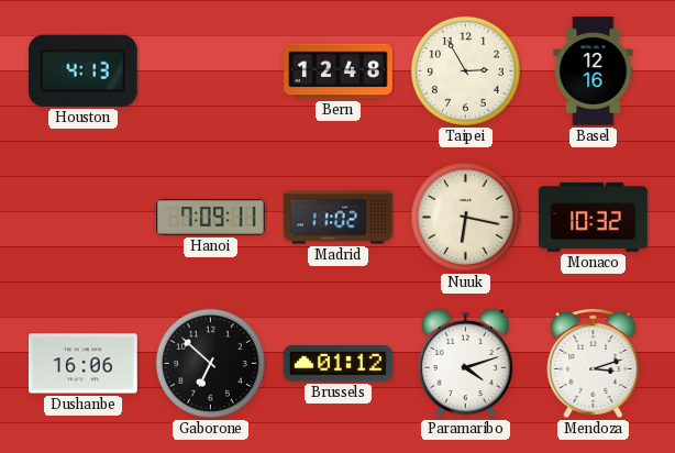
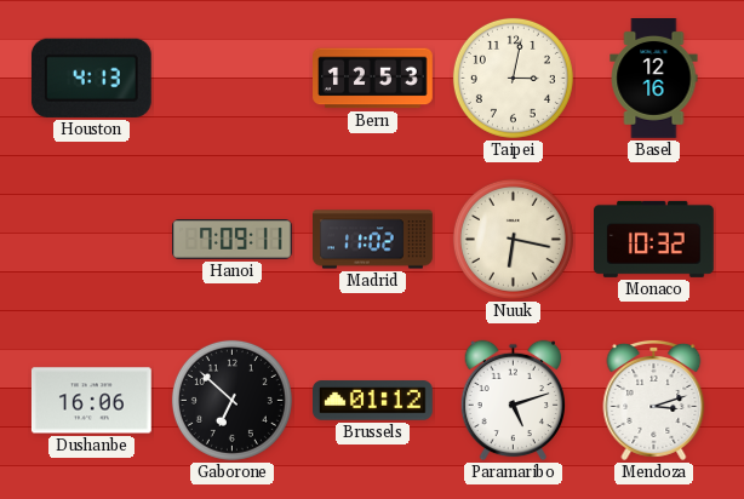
Bern: 12:48 -> 12:53 (373, 79)
Taipei: 2:55 -> 3:02 (513, 78)
Paramaribo: 4:12 -> 5:12 (513, 401)
